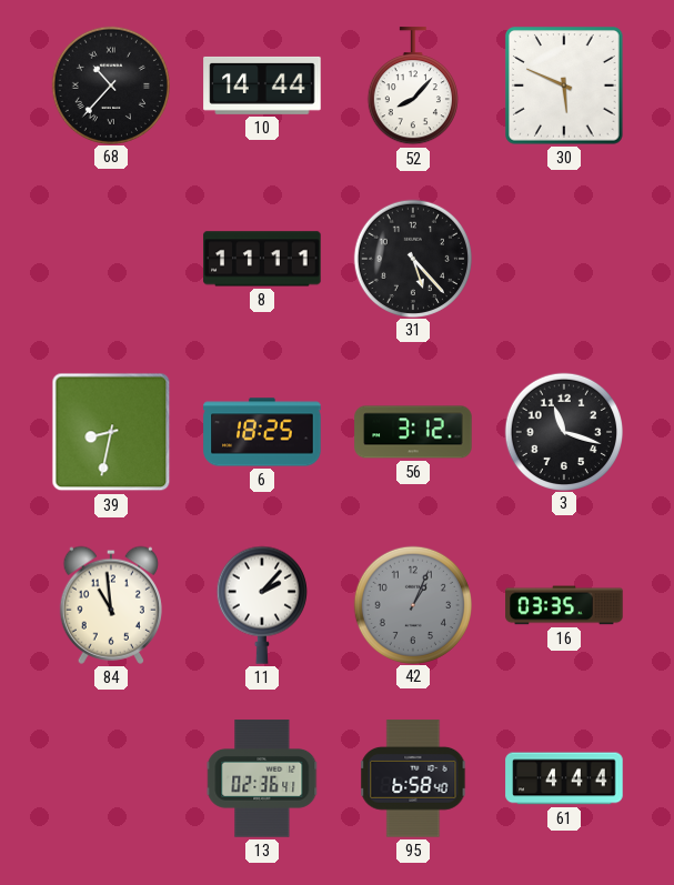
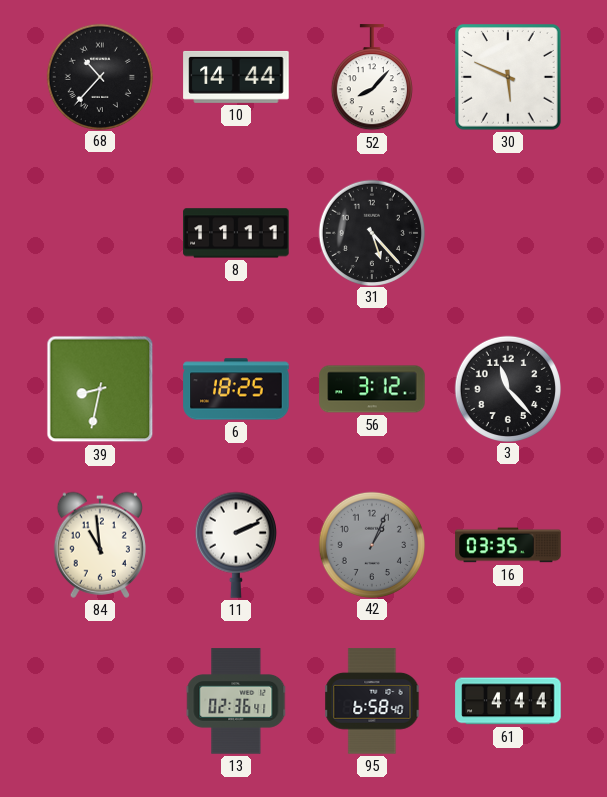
3: 11:18 -> 11:23 (507, 388)
11: 2:07 -> 2:11 (236, 545)
